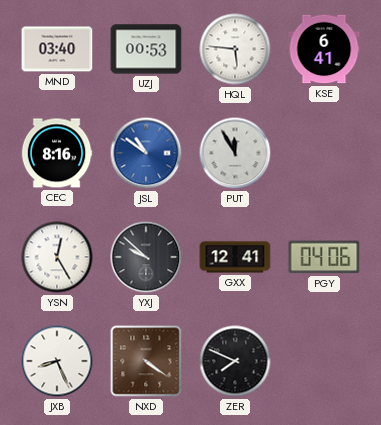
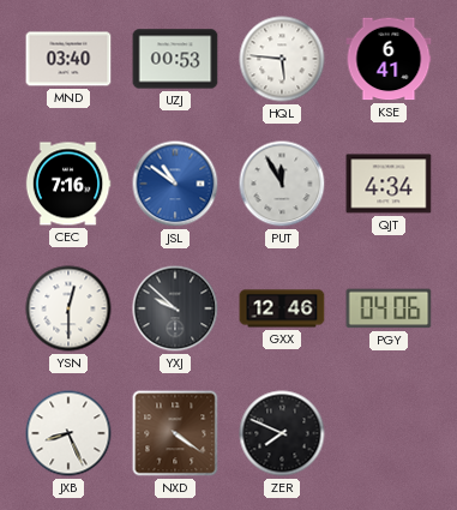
CEC: 8:16 -> 7:16 (68, 184)
QJT: none -> 4:34 (389, 184)
YSN: 12:25 -> 12:30 (68, 308)
GXX: 12:41 -> 12:46 (282, 308)
